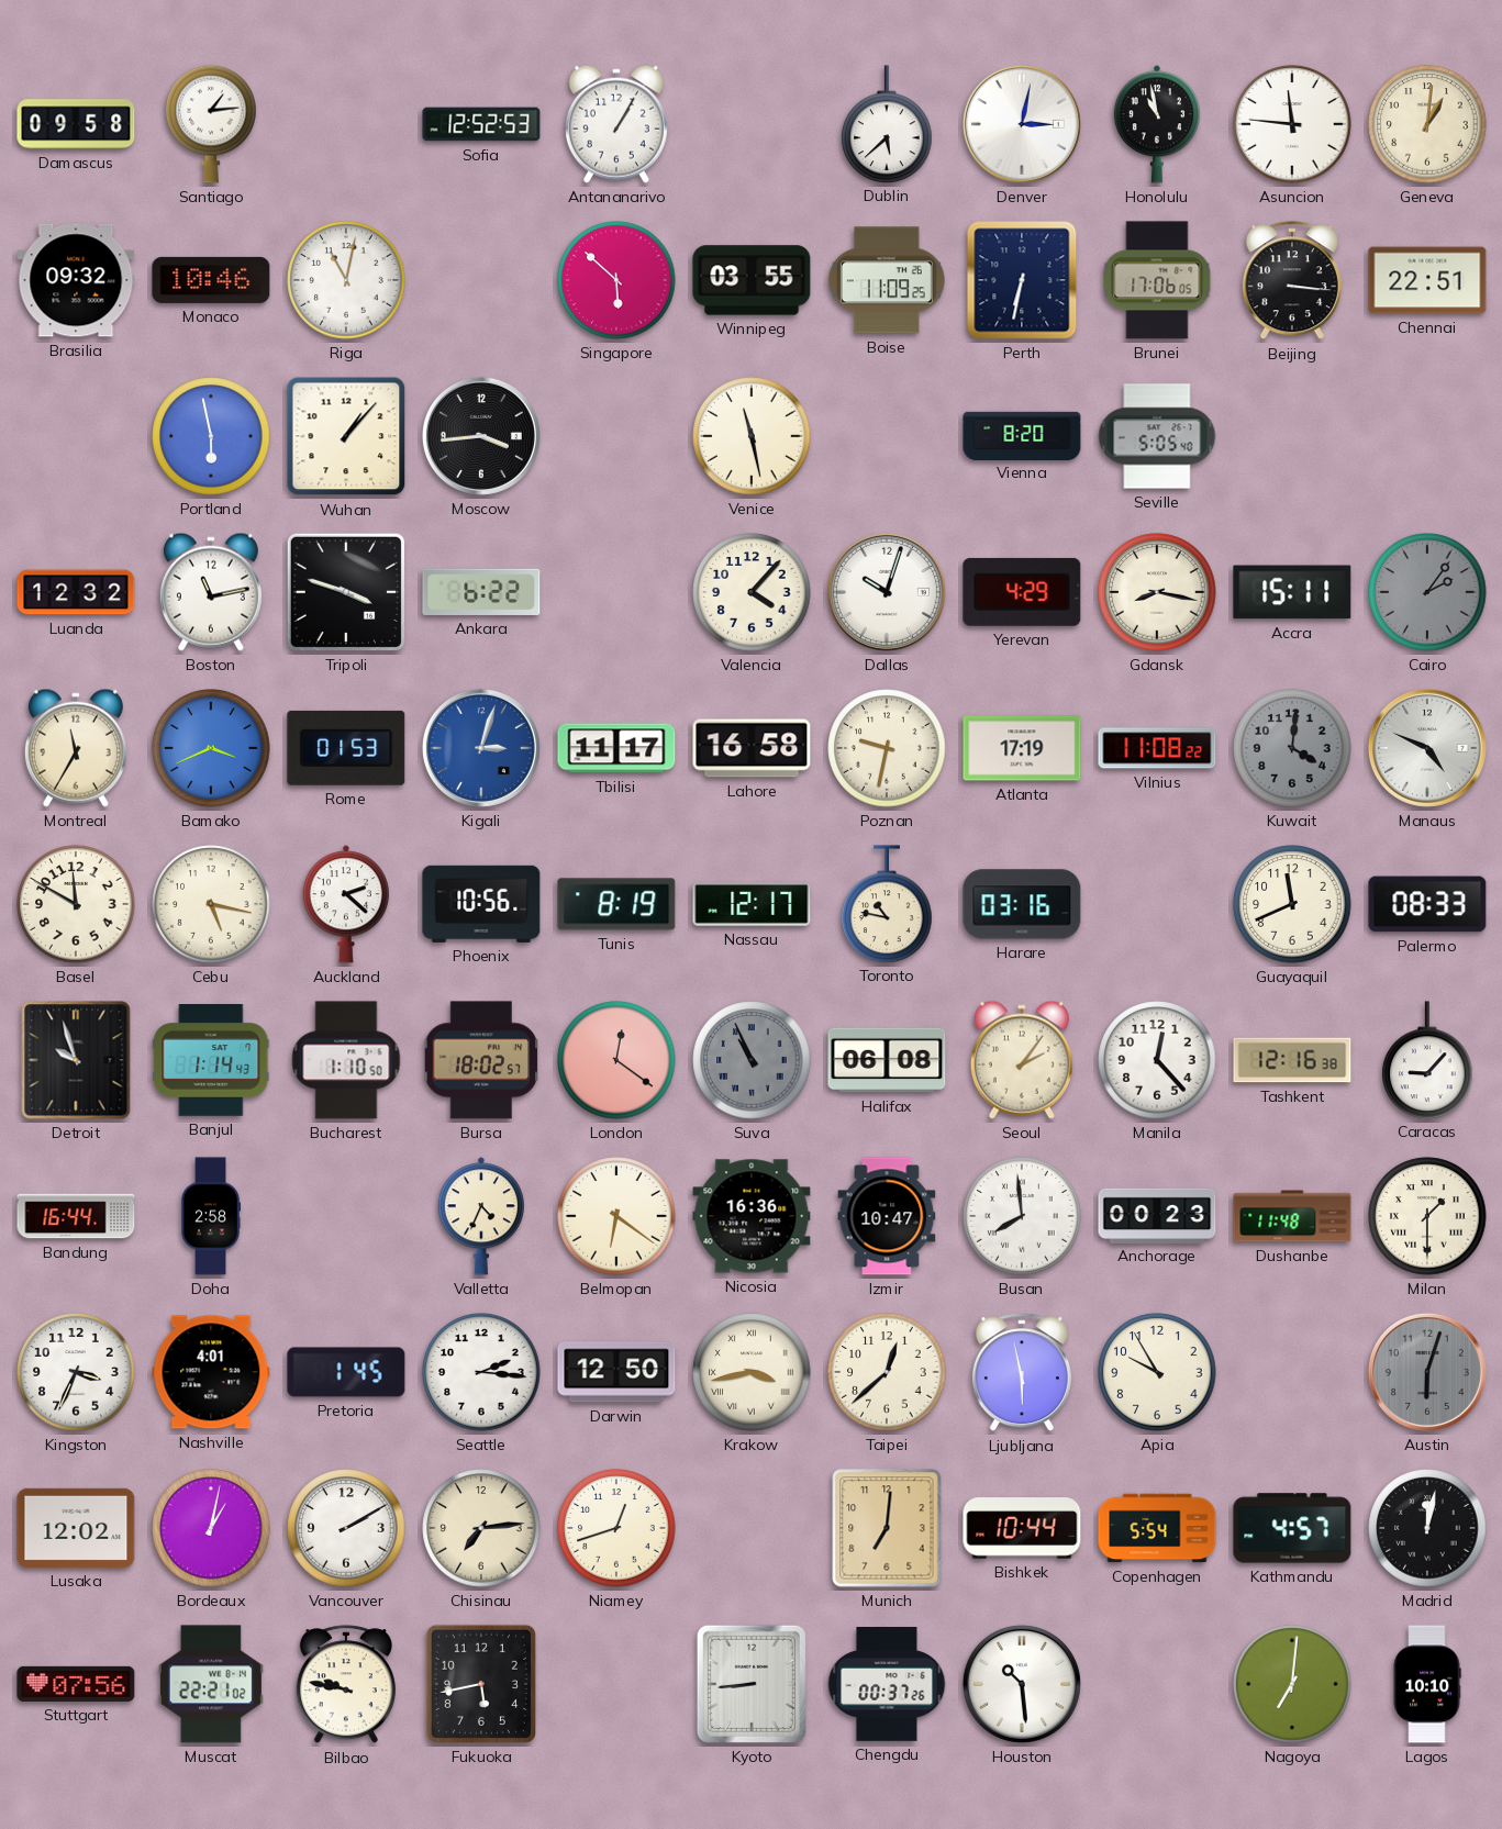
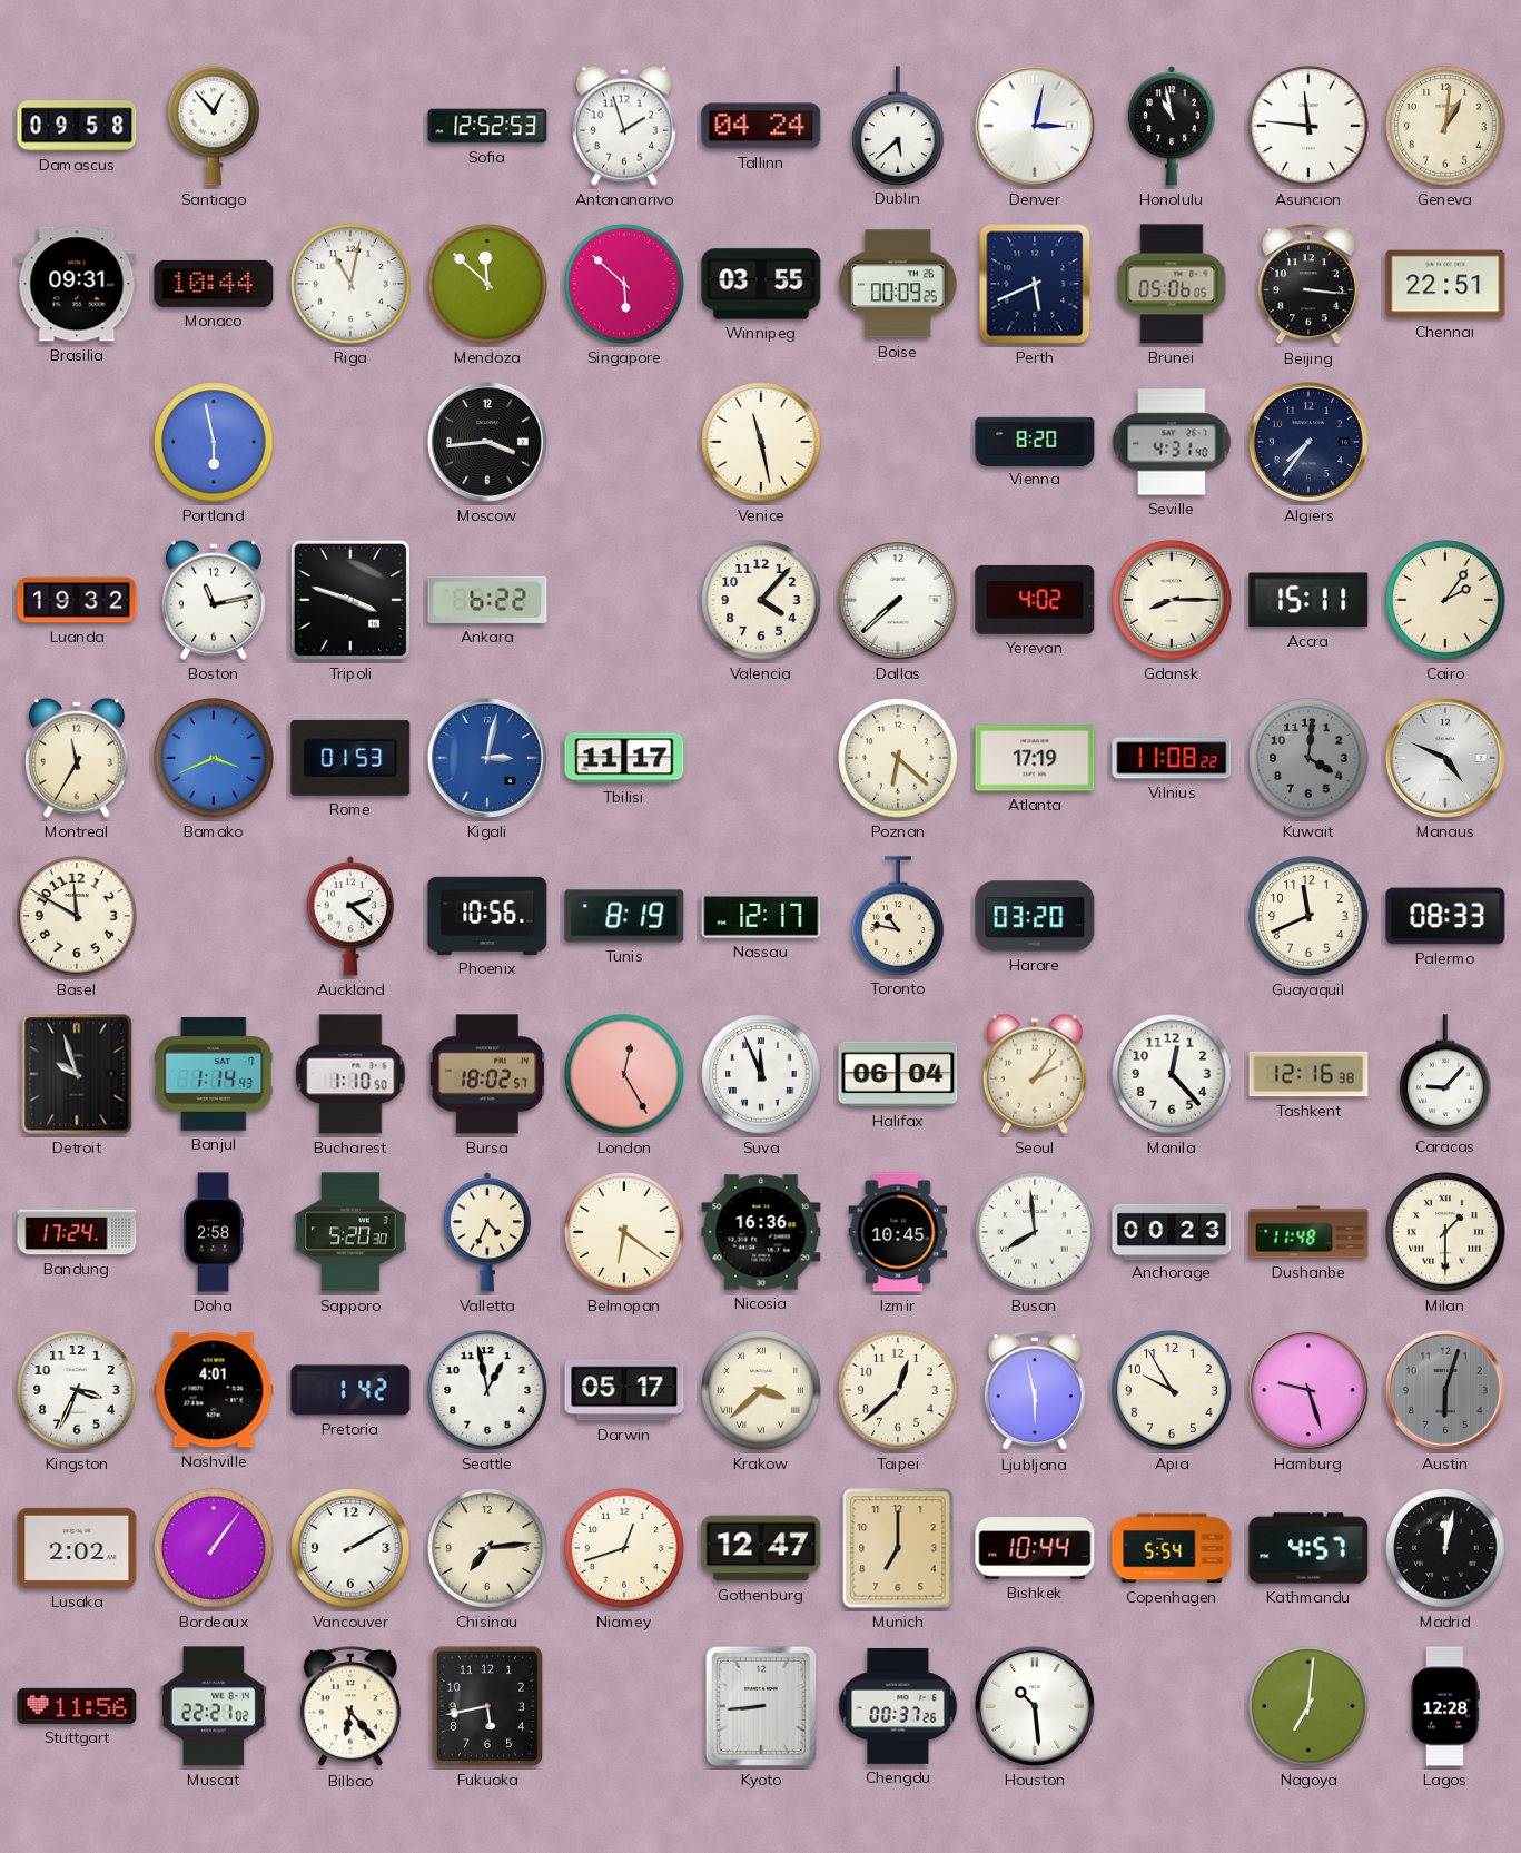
Santiago: 1:14 -> 12:53 (214, 126)
Antananarivo: 1:05 -> 1:57 (624, 126)
Tallinn: none -> 04:24 (761, 126)
Brasilia: 09:32 -> 09:31 (77, 284)
Monaco: 10:46 -> 10:44 (214, 284)
Mendoza: none -> 11:52 (487, 284)
Boise: 11:09 -> 00:09 (898, 284)
Perth: 6:32 -> 5:41 (1035, 284)
Brunei: 17:06 -> 05:06 (1172, 284)
Wuhan: 1:07 -> none (346, 436)
Seville: 5:05 -> 4:31 (1172, 442)
Algiers: none -> 7:36 (1308, 442)
Luanda: 12:32 -> 19:32 (77, 600)
Dallas: 10:03 -> 7:38 (898, 600)
Yerevan: 4:29 -> 4:02 (1035, 600)
Gdansk: 8:17 -> 8:15 (1172, 600)
Cairo dial: grey -> cream (1445, 600)
Kigali: 3:03 -> 3:02 (487, 758)
Lahore: 16:58 -> none (752, 748)
Poznan: 9:32 -> 6:22 (898, 758)
Cebu: 5:17 -> none (211, 904)
Harare: 03:16 -> 03:20 (1035, 916)
London: 12:21 -> 12:25 (624, 1074)
Suva: 10:56 -> 11:56 (761, 1074)
Suva dial: grey -> white (761, 1074)
Halifax: 06:08 -> 06:04 (898, 1074)
Bandung: 16:44 -> 17:24 (77, 1232)
Sapporo: none -> 5:20 (350, 1232)
Izmir: 10:47 -> 10:45 (898, 1232)
Pretoria: 1:45 -> 1:42 (350, 1390)
Seattle: 2:16 -> 12:58 (487, 1390)
Darwin: 12:50 -> 05:17 (624, 1390)
Krakow: 3:43 -> 3:38 (761, 1390)
Hamburg: none -> 9:27 (1308, 1390)
Lusaka: 12:02 -> 2:02 (77, 1548)
Bordeaux: 1:02 -> 1:06 (214, 1548)
Gothenburg: none -> 12:47 (761, 1548)
Munich: 7:01 -> 7:00 (898, 1548)
Stuttgart: 07:56 -> 11:56 (77, 1706)
Bilbao: 9:47 -> 6:23 (350, 1707)
Lagos: 10:10 -> 12:28 (1445, 1706)
